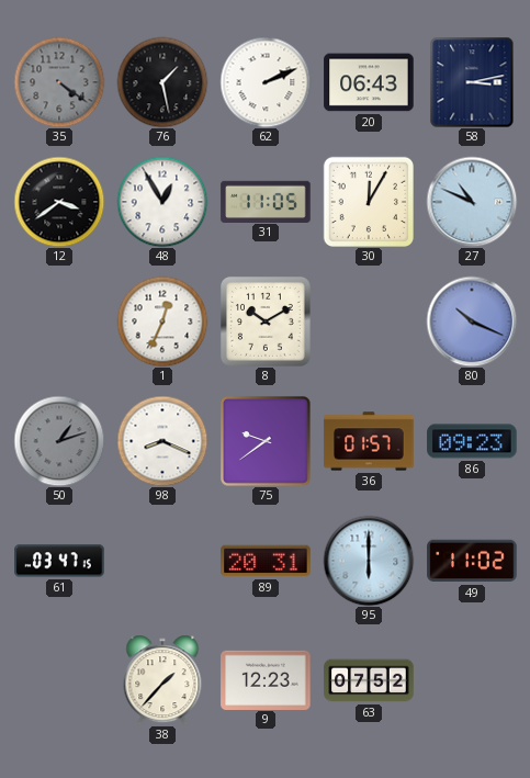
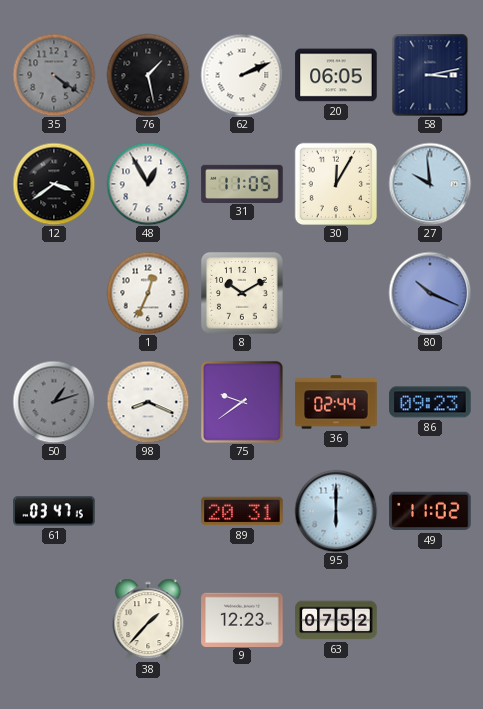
20: 06:43 -> 06:05 (336, 75)
27: 10:49 -> 9:59 (430, 184)
36: 01:57 -> 02:44 (336, 402)
